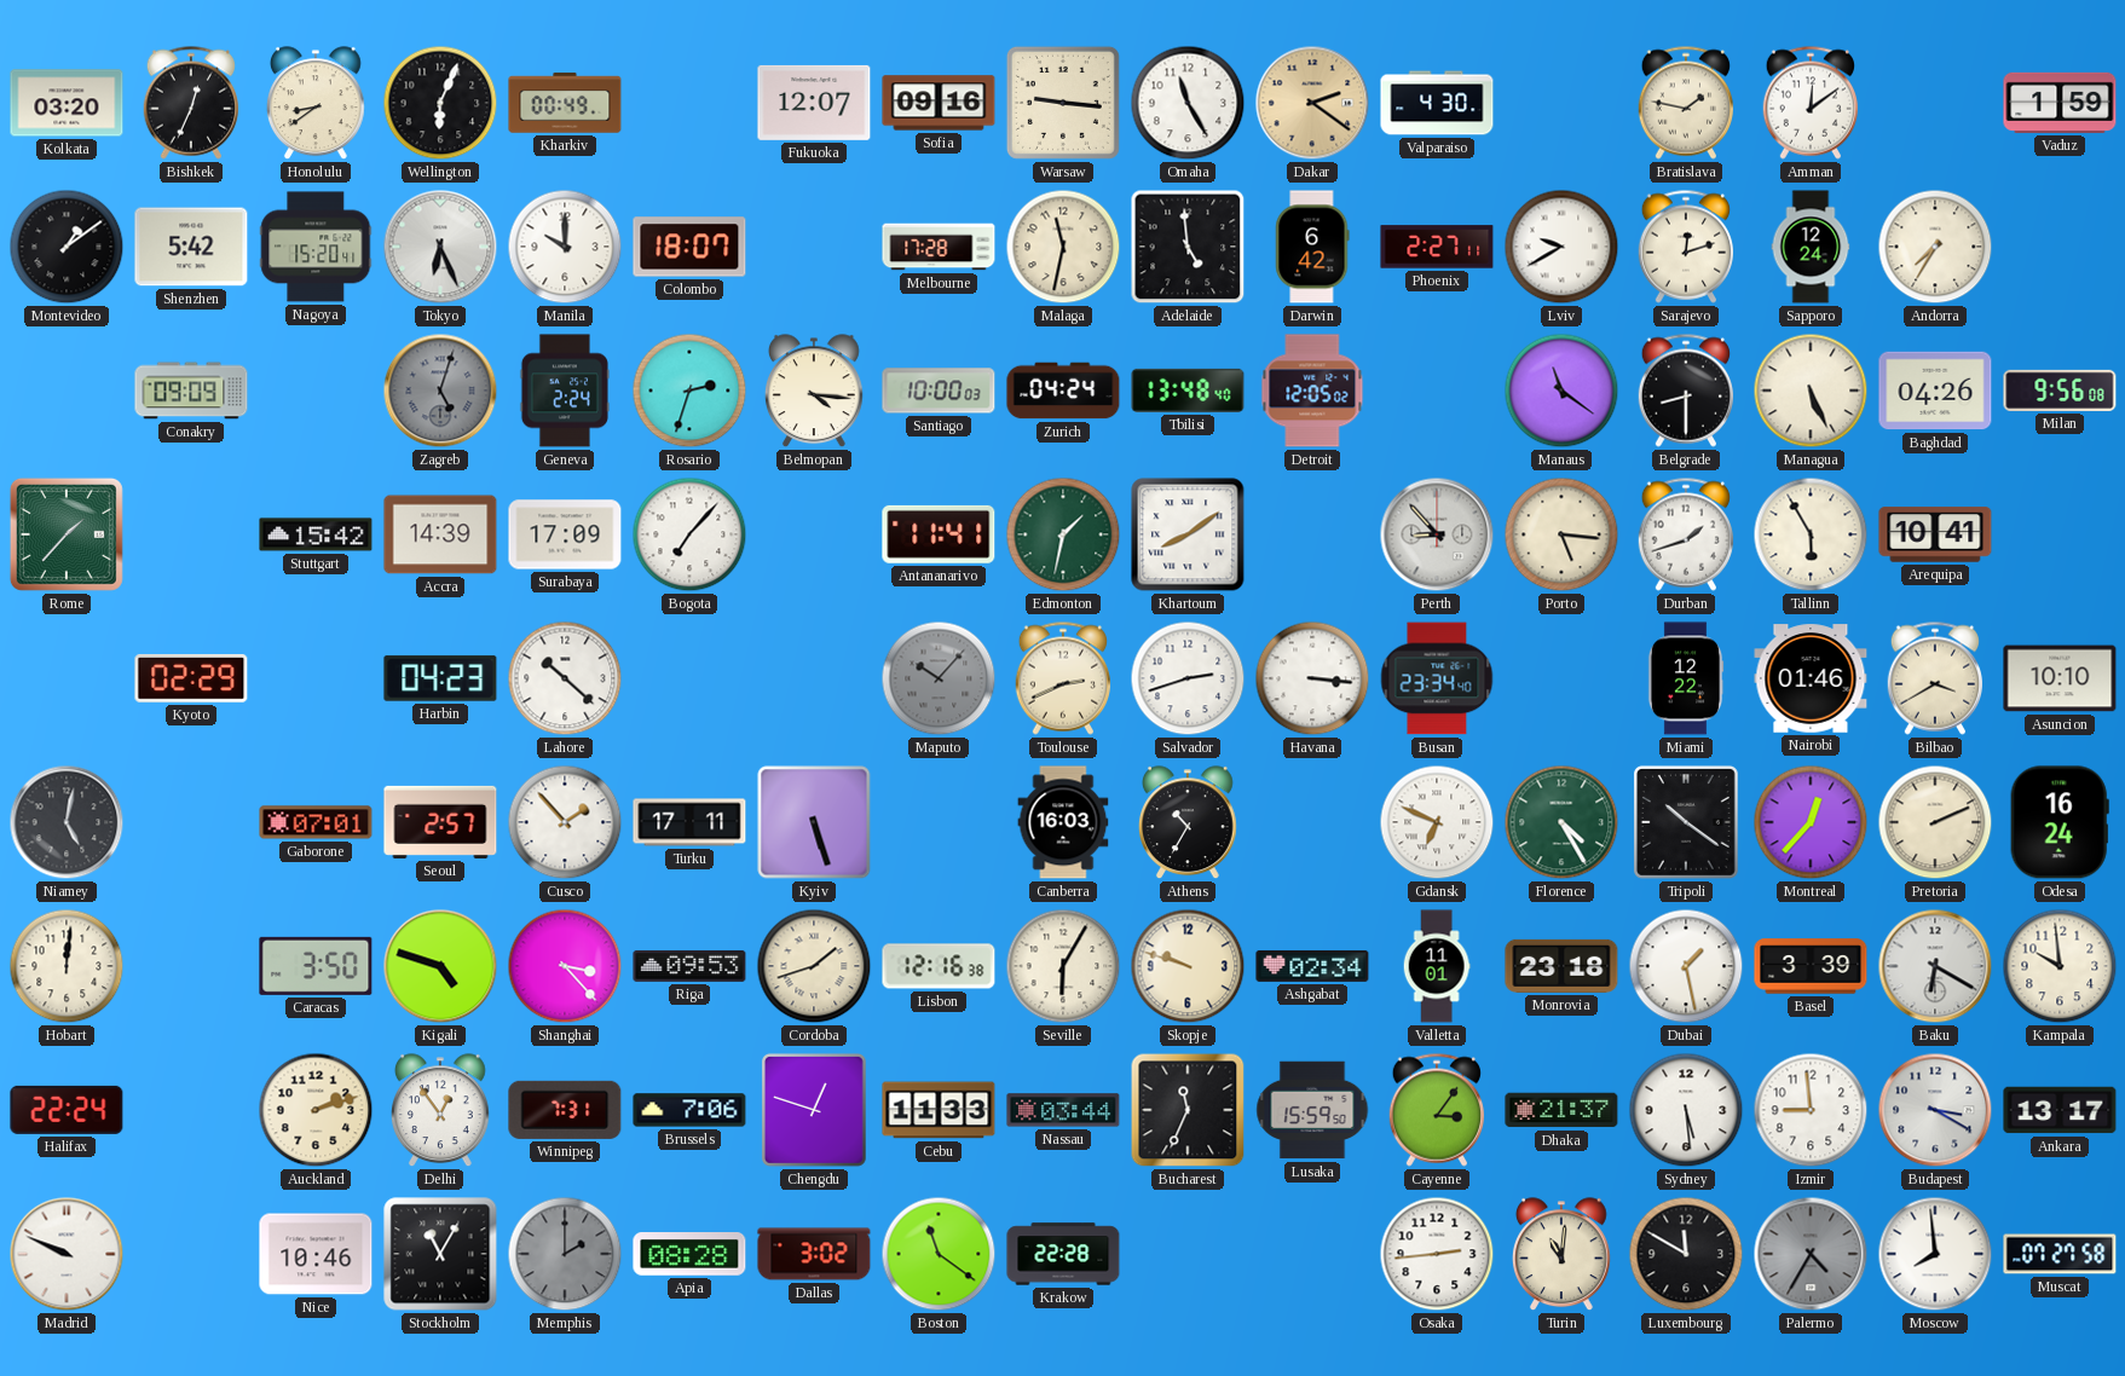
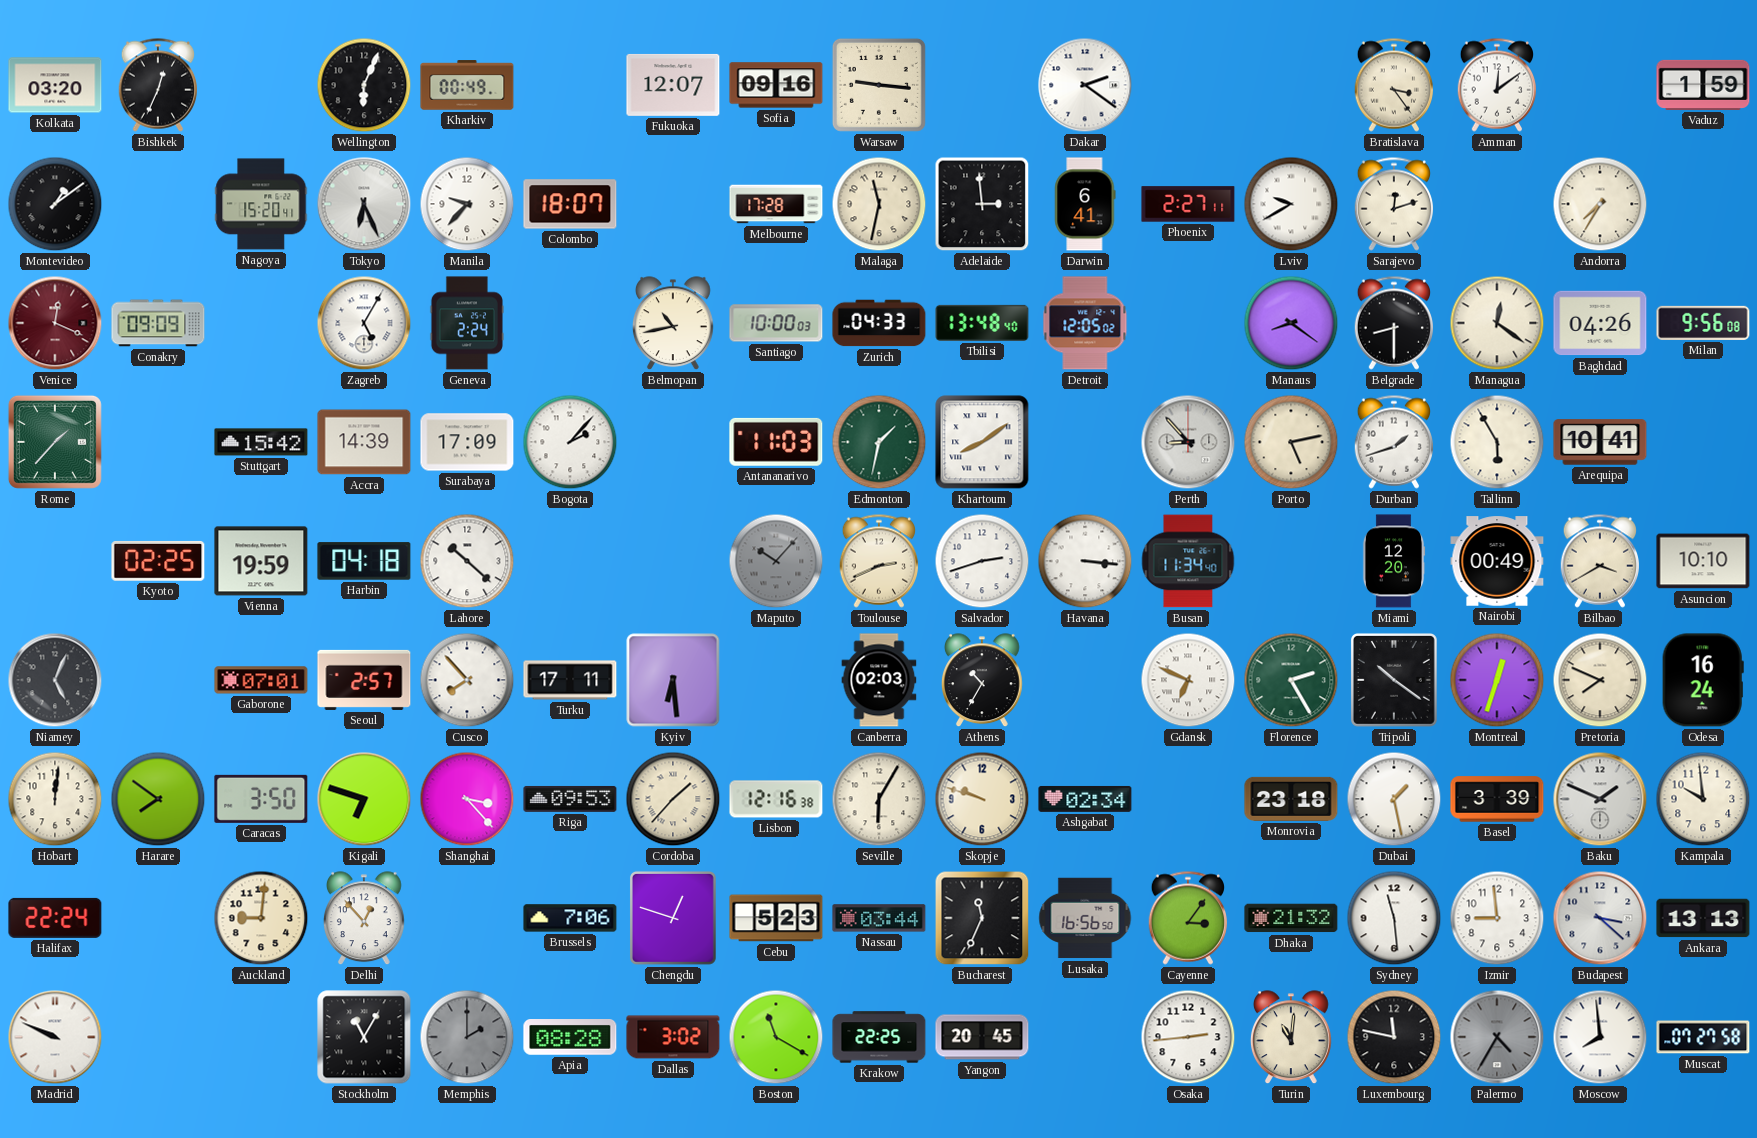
Honolulu: 8:39 -> none (316, 104)
Omaha: 11:25 -> none (1188, 103)
Dakar dial: champagne -> white (1085, 85)
Valparaiso: 4:30 -> none (1437, 103)
Bratislava: 1:47 -> 3:24 (1393, 85)
Shenzhen: 5:42 -> none (191, 247)
Manila: 10:00 -> 9:37 (467, 204)
Adelaide: 4:59 -> 2:59 (982, 204)
Darwin: 6:42 -> 6:41 (1085, 204)
Sapporo: 12:24 -> none (1811, 247)
Venice: none -> 12:19 (55, 323)
Zagreb: 5:03 -> 5:05 (364, 323)
Zagreb dial: grey -> white (364, 323)
Rosario: 2:33 -> none (689, 391)
Belmopan: 4:16 -> 10:43 (673, 324)
Zurich: 04:24 -> 04:33 (879, 323)
Manaus: 11:21 -> 8:21 (1291, 323)
Managua: 5:26 -> 12:21 (1497, 323)
Bogota: 7:07 -> 2:07 (570, 442)
Antananarivo: 11:41 -> 11:03 (776, 442)
Porto: 5:16 -> 5:13 (1291, 442)
Kyoto: 02:29 -> 02:25 (158, 561)
Vienna: none -> 19:59 (261, 561)
Harbin: 04:23 -> 04:18 (364, 561)
Busan: 23:34 -> 11:34 (1188, 561)
Miami: 12:22 -> 12:20 (1394, 561)
Nairobi: 01:46 -> 00:49 (1497, 561)
Niamey: 5:02 -> 5:04 (55, 680)
Cusco: 1:53 -> 7:53 (467, 680)
Kyiv: 5:27 -> 6:29 (673, 680)
Canberra: 16:03 -> 02:03 (879, 680)
Florence: 4:25 -> 2:25 (1291, 680)
Montreal: 12:37 -> 12:33 (1497, 680)
Pretoria: 2:11 -> 7:49 (1600, 680)
Harare: none -> 7:51 (158, 799)
Kigali: 4:48 -> 6:48 (364, 799)
Cordoba: 1:42 -> 1:37 (673, 799)
Valletta: 11:01 -> none (1437, 966)
Baku: 6:20 -> 1:49 (1600, 799)
Auckland: 2:12 -> 9:01 (261, 918)
Delhi: 12:54 -> 12:53 (364, 919)
Winnipeg: 7:31 -> none (565, 1110)
Cebu: 11:33 -> 5:23 (776, 918)
Lusaka: 15:59 -> 16:56 (1085, 918)
Dhaka: 21:37 -> 21:32 (1291, 918)
Sydney: 5:29 -> 11:29 (1394, 918)
Budapest: 3:20 -> 3:22 (1600, 918)
Ankara: 13:17 -> 13:13 (1703, 918)
Nice: 10:46 -> none (316, 1254)
Boston: 11:21 -> 11:20 (776, 1037)
Krakow: 22:28 -> 22:25 (879, 1037)
Yangon: none -> 20:45 (982, 1037)
Luxembourg: 11:50 -> 11:47 (1394, 1037)
